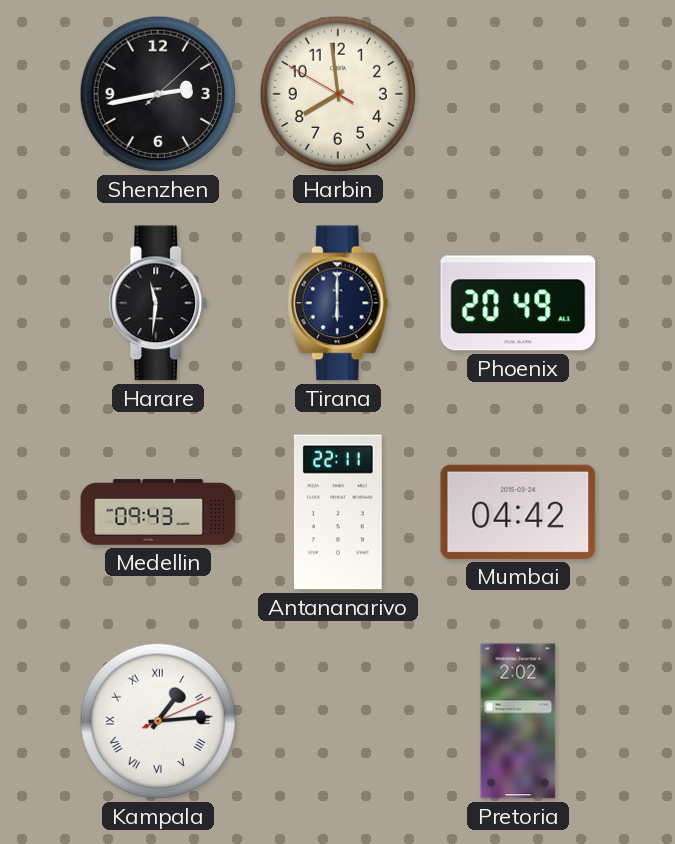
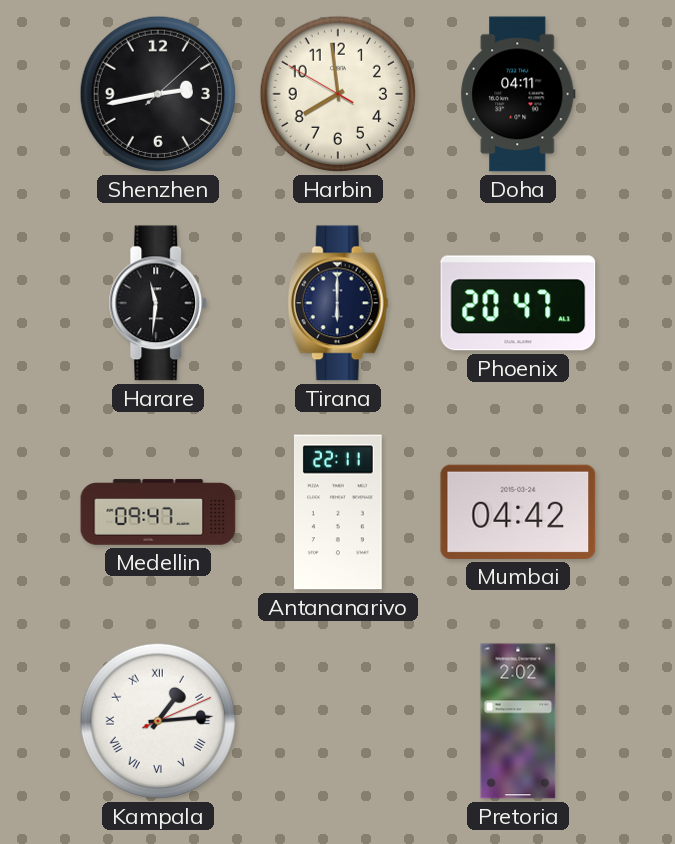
Doha: none -> 04:11 (518, 94)
Phoenix: 20:49 -> 20:47 (518, 303)
Medellin: 09:43 -> 09:47 (158, 512)
